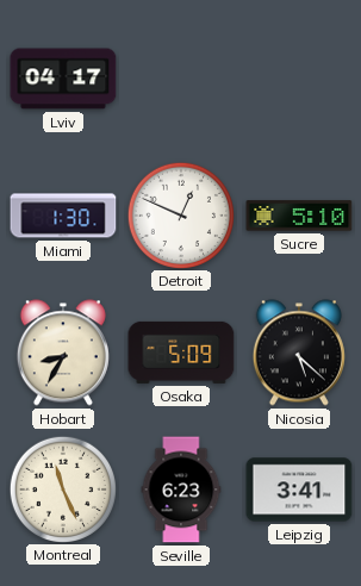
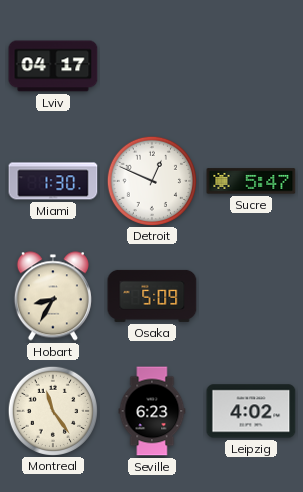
Sucre: 5:10 -> 5:47 (251, 181)
Nicosia: 5:22 -> none (299, 353)
Montreal: 11:26 -> 11:24 (52, 410)
Leipzig: 3:41 -> 4:02 (251, 411)
